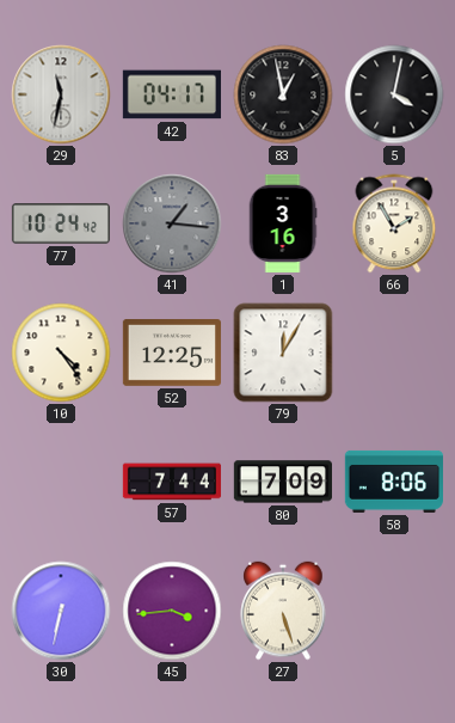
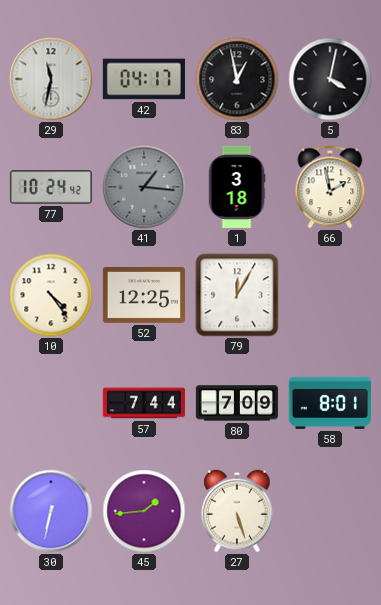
1: 3:16 -> 3:18 (237, 187)
66: 1:55 -> 1:58 (330, 187)
58: 8:06 -> 8:01 (330, 403)
45: 3:44 -> 1:44 (144, 511)
